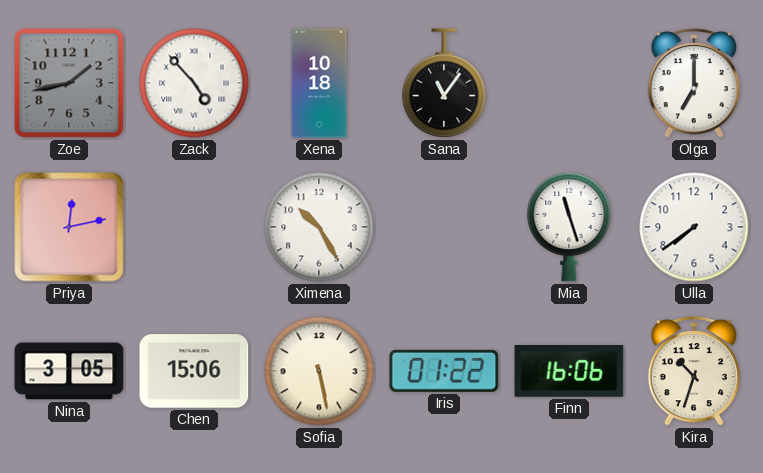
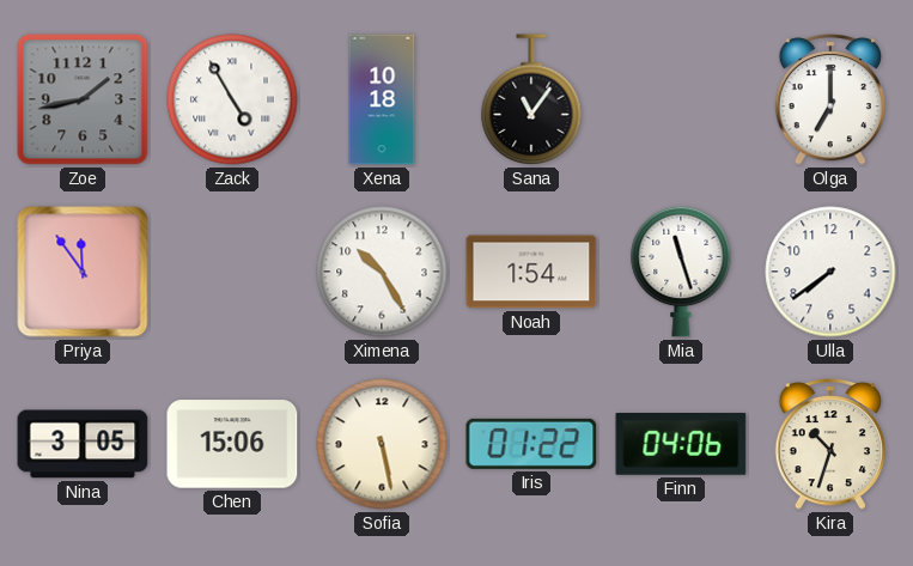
Zack: 4:53 -> 4:55 (232, 99)
Priya: 12:13 -> 11:54 (83, 272)
Noah: none -> 1:54 (531, 272)
Finn: 16:06 -> 04:06 (681, 445)
